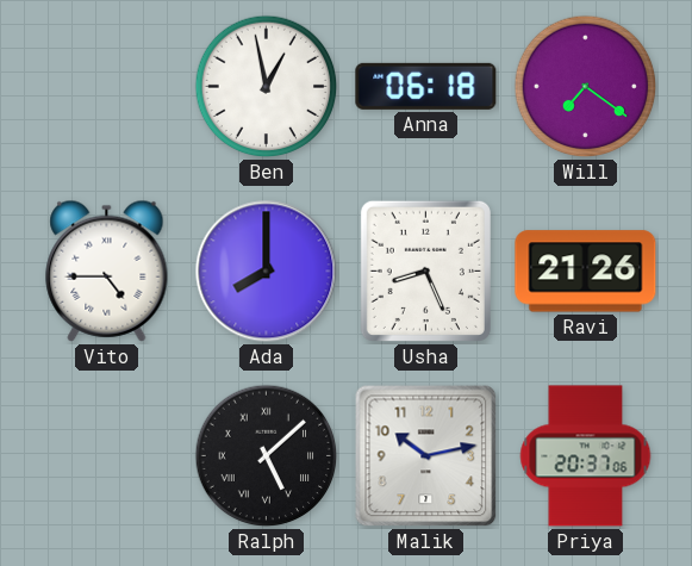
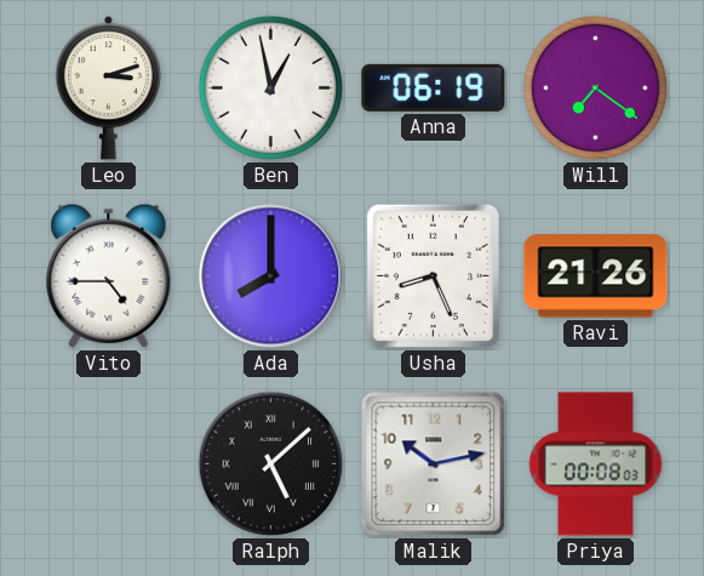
Leo: none -> 3:12 (109, 89)
Anna: 06:18 -> 06:19 (434, 87)
Priya: 20:37 -> 00:08 (596, 464)
